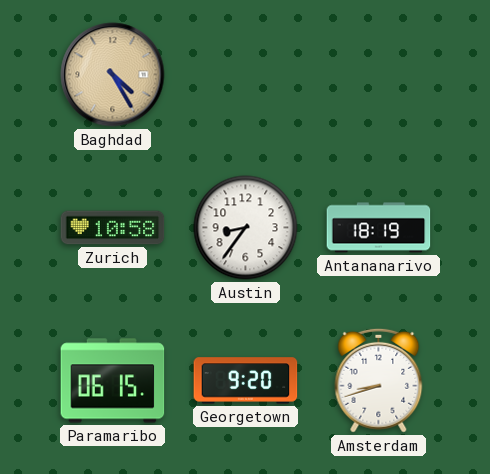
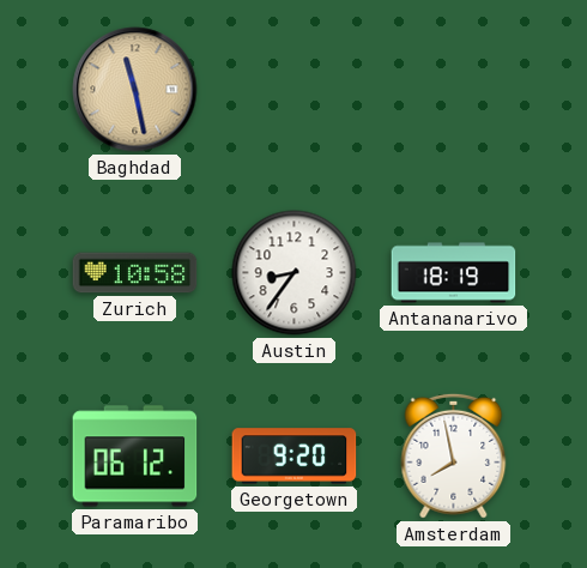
Baghdad: 4:25 -> 11:28 (135, 90)
Paramaribo: 06:15 -> 06:12 (135, 457)
Amsterdam: 8:42 -> 7:58 (454, 455)
